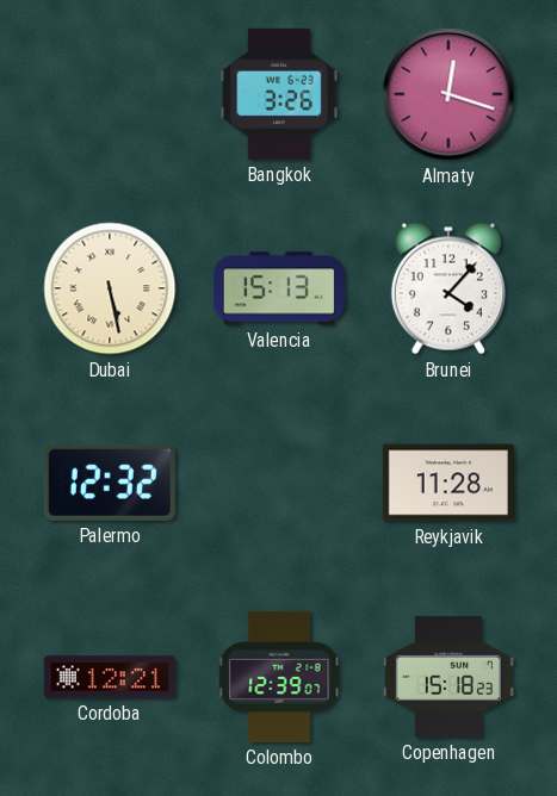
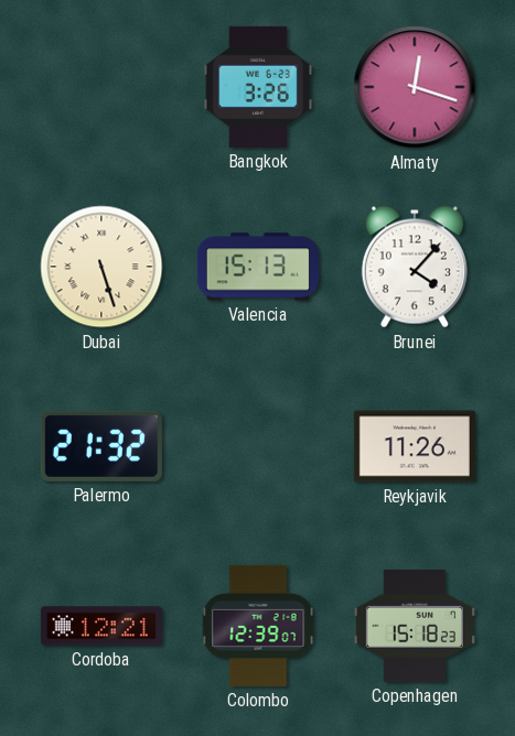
Dubai: 5:28 -> 5:27 (101, 267)
Palermo: 12:32 -> 21:32 (101, 446)
Reykjavik: 11:28 -> 11:26 (415, 446)
